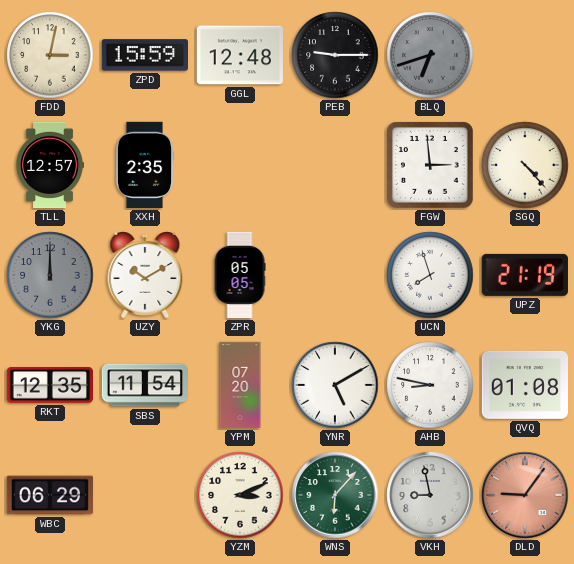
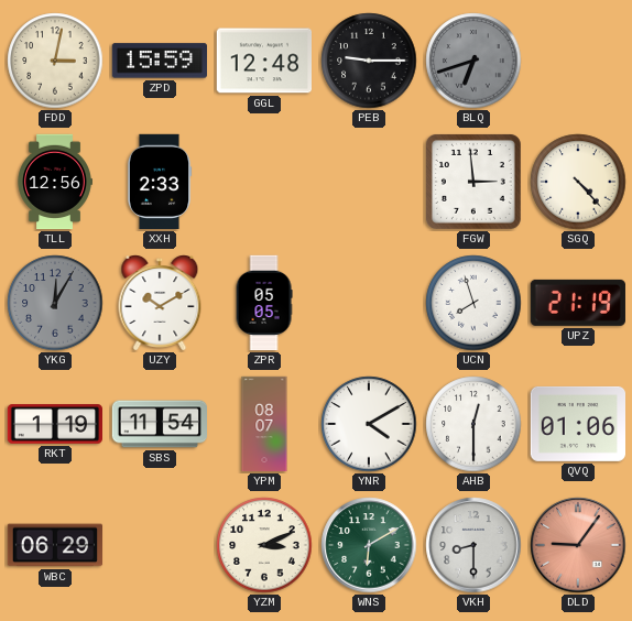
TLL: 12:57 -> 12:56 (55, 182)
XXH: 2:35 -> 2:33 (160, 182)
YKG: 12:00 -> 12:05 (55, 303)
RKT: 12:35 -> 1:19 (54, 424)
YPM: 07:20 -> 08:07 (264, 424)
YNR: 5:10 -> 4:10 (369, 424)
AHB: 8:47 -> 12:30 (473, 424)
QVQ: 01:08 -> 01:06 (577, 424)
WNS: 6:07 -> 6:10 (369, 545)
VKH: 8:58 -> 8:30 (473, 545)
